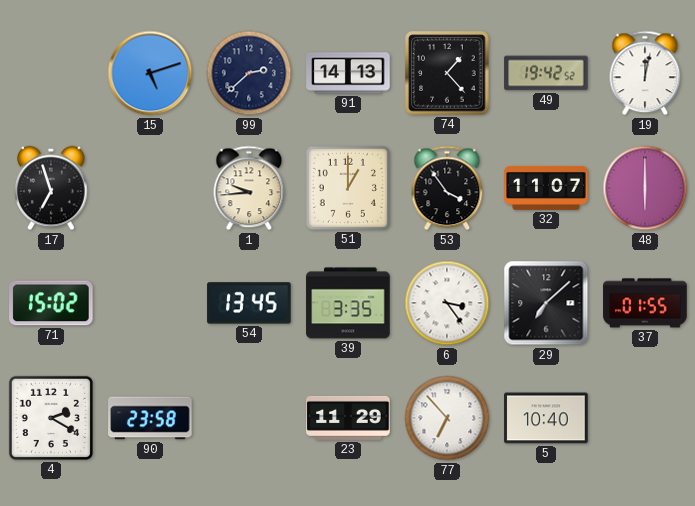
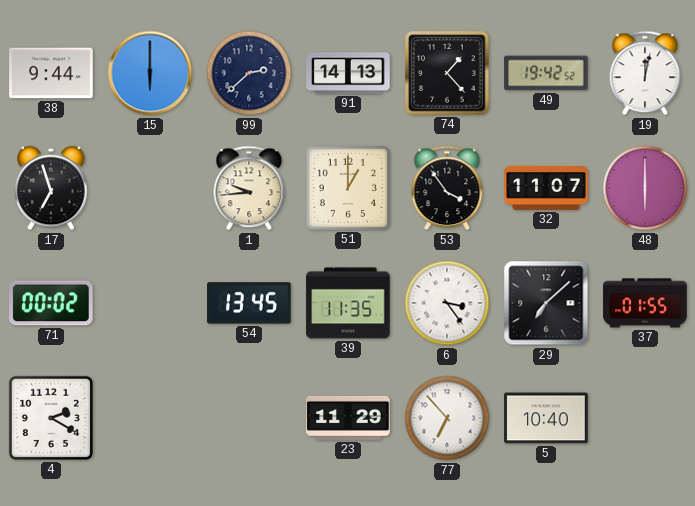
38: none -> 9:44 (51, 73)
15: 5:12 -> 6:00 (150, 73)
71: 15:02 -> 00:02 (52, 303)
39: 3:35 -> 11:35 (348, 303)
90: 23:58 -> none (150, 418)
